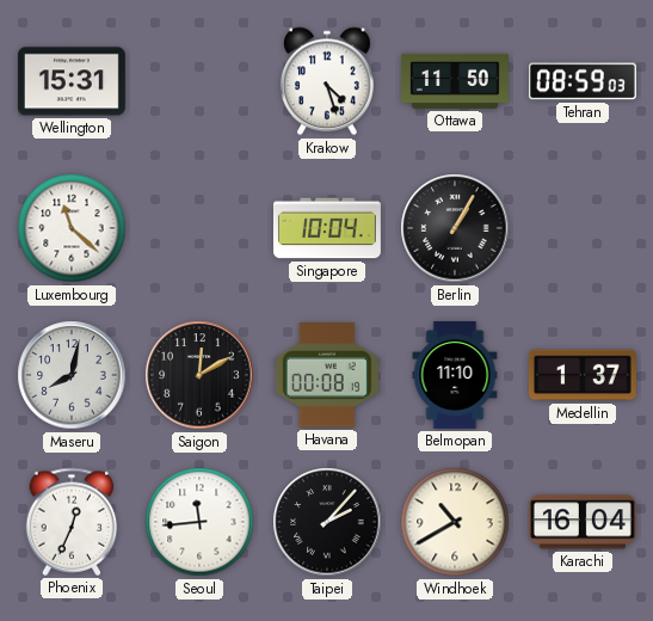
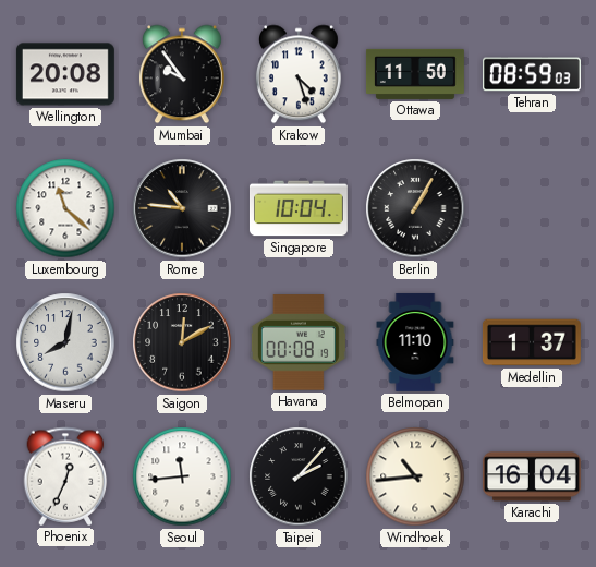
Wellington: 15:31 -> 20:08 (65, 74)
Mumbai: none -> 9:54 (182, 74)
Rome: none -> 10:46 (182, 208)
Windhoek: 10:40 -> 10:44 (415, 476)
